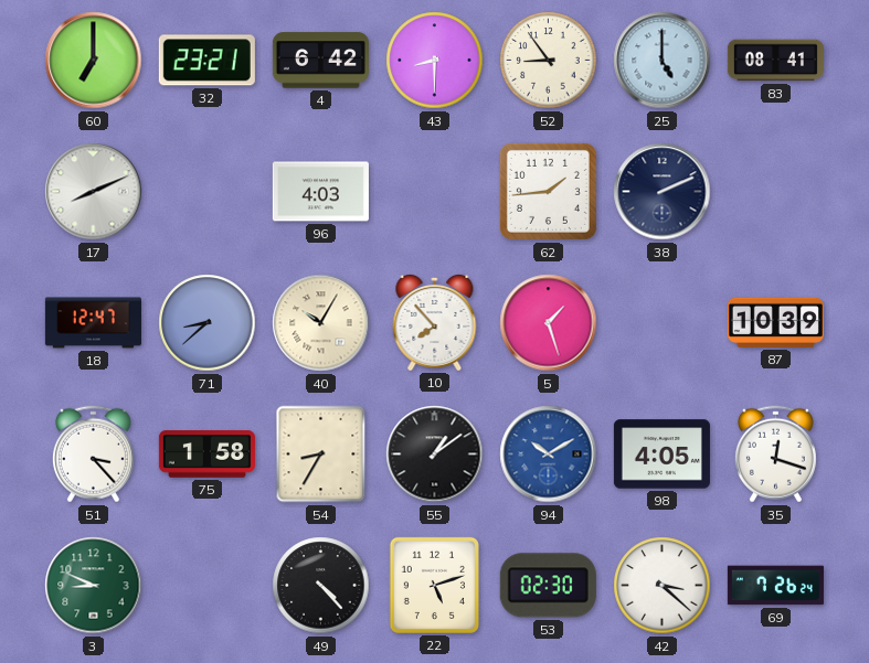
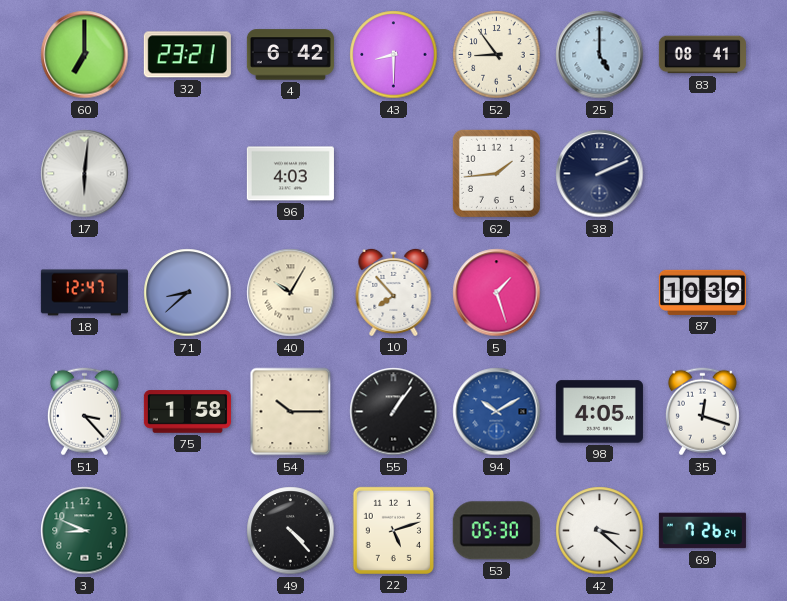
17: 8:11 -> 6:01 (85, 174)
54: 8:35 -> 10:15 (291, 412)
55: 1:09 -> 1:06 (394, 412)
53: 02:30 -> 05:30 (496, 531)
